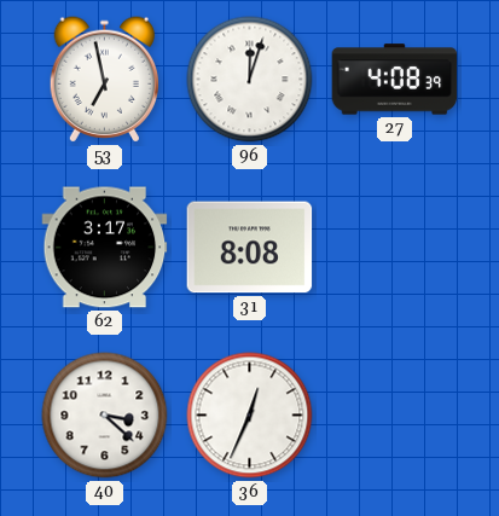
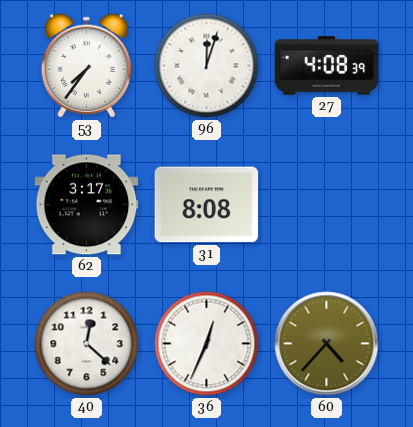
53: 6:58 -> 7:36 (86, 66)
40: 3:22 -> 12:22 (87, 344)
60: none -> 4:37 (327, 344)
